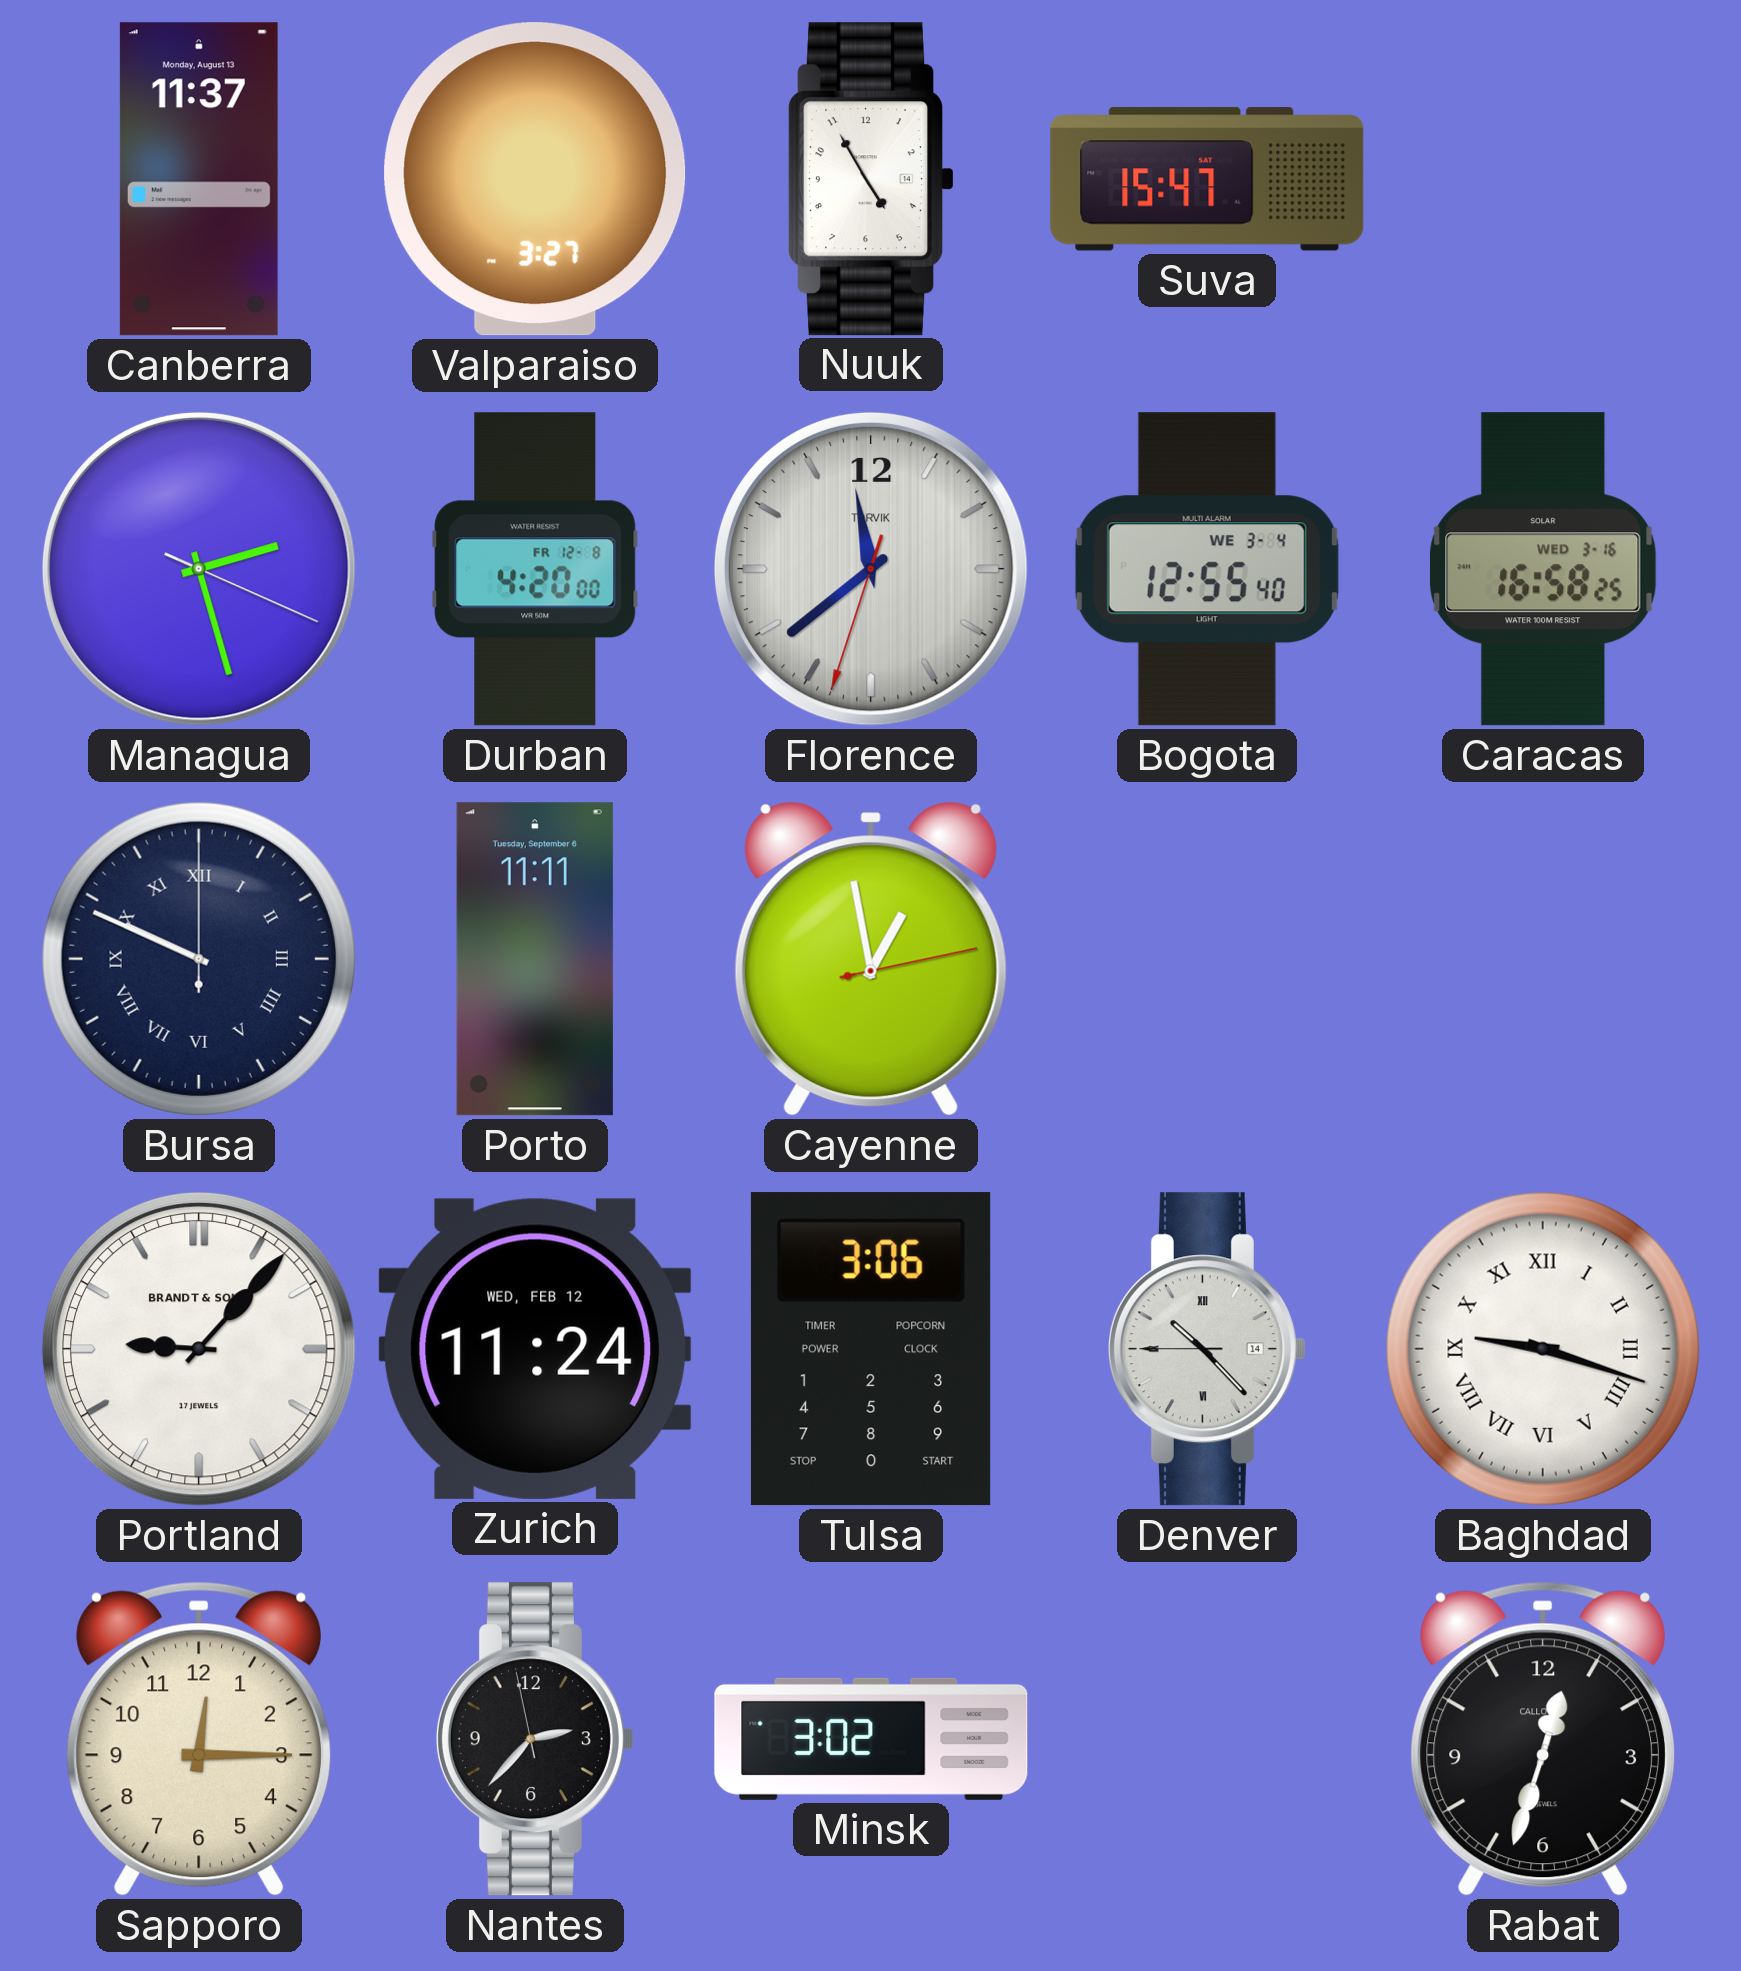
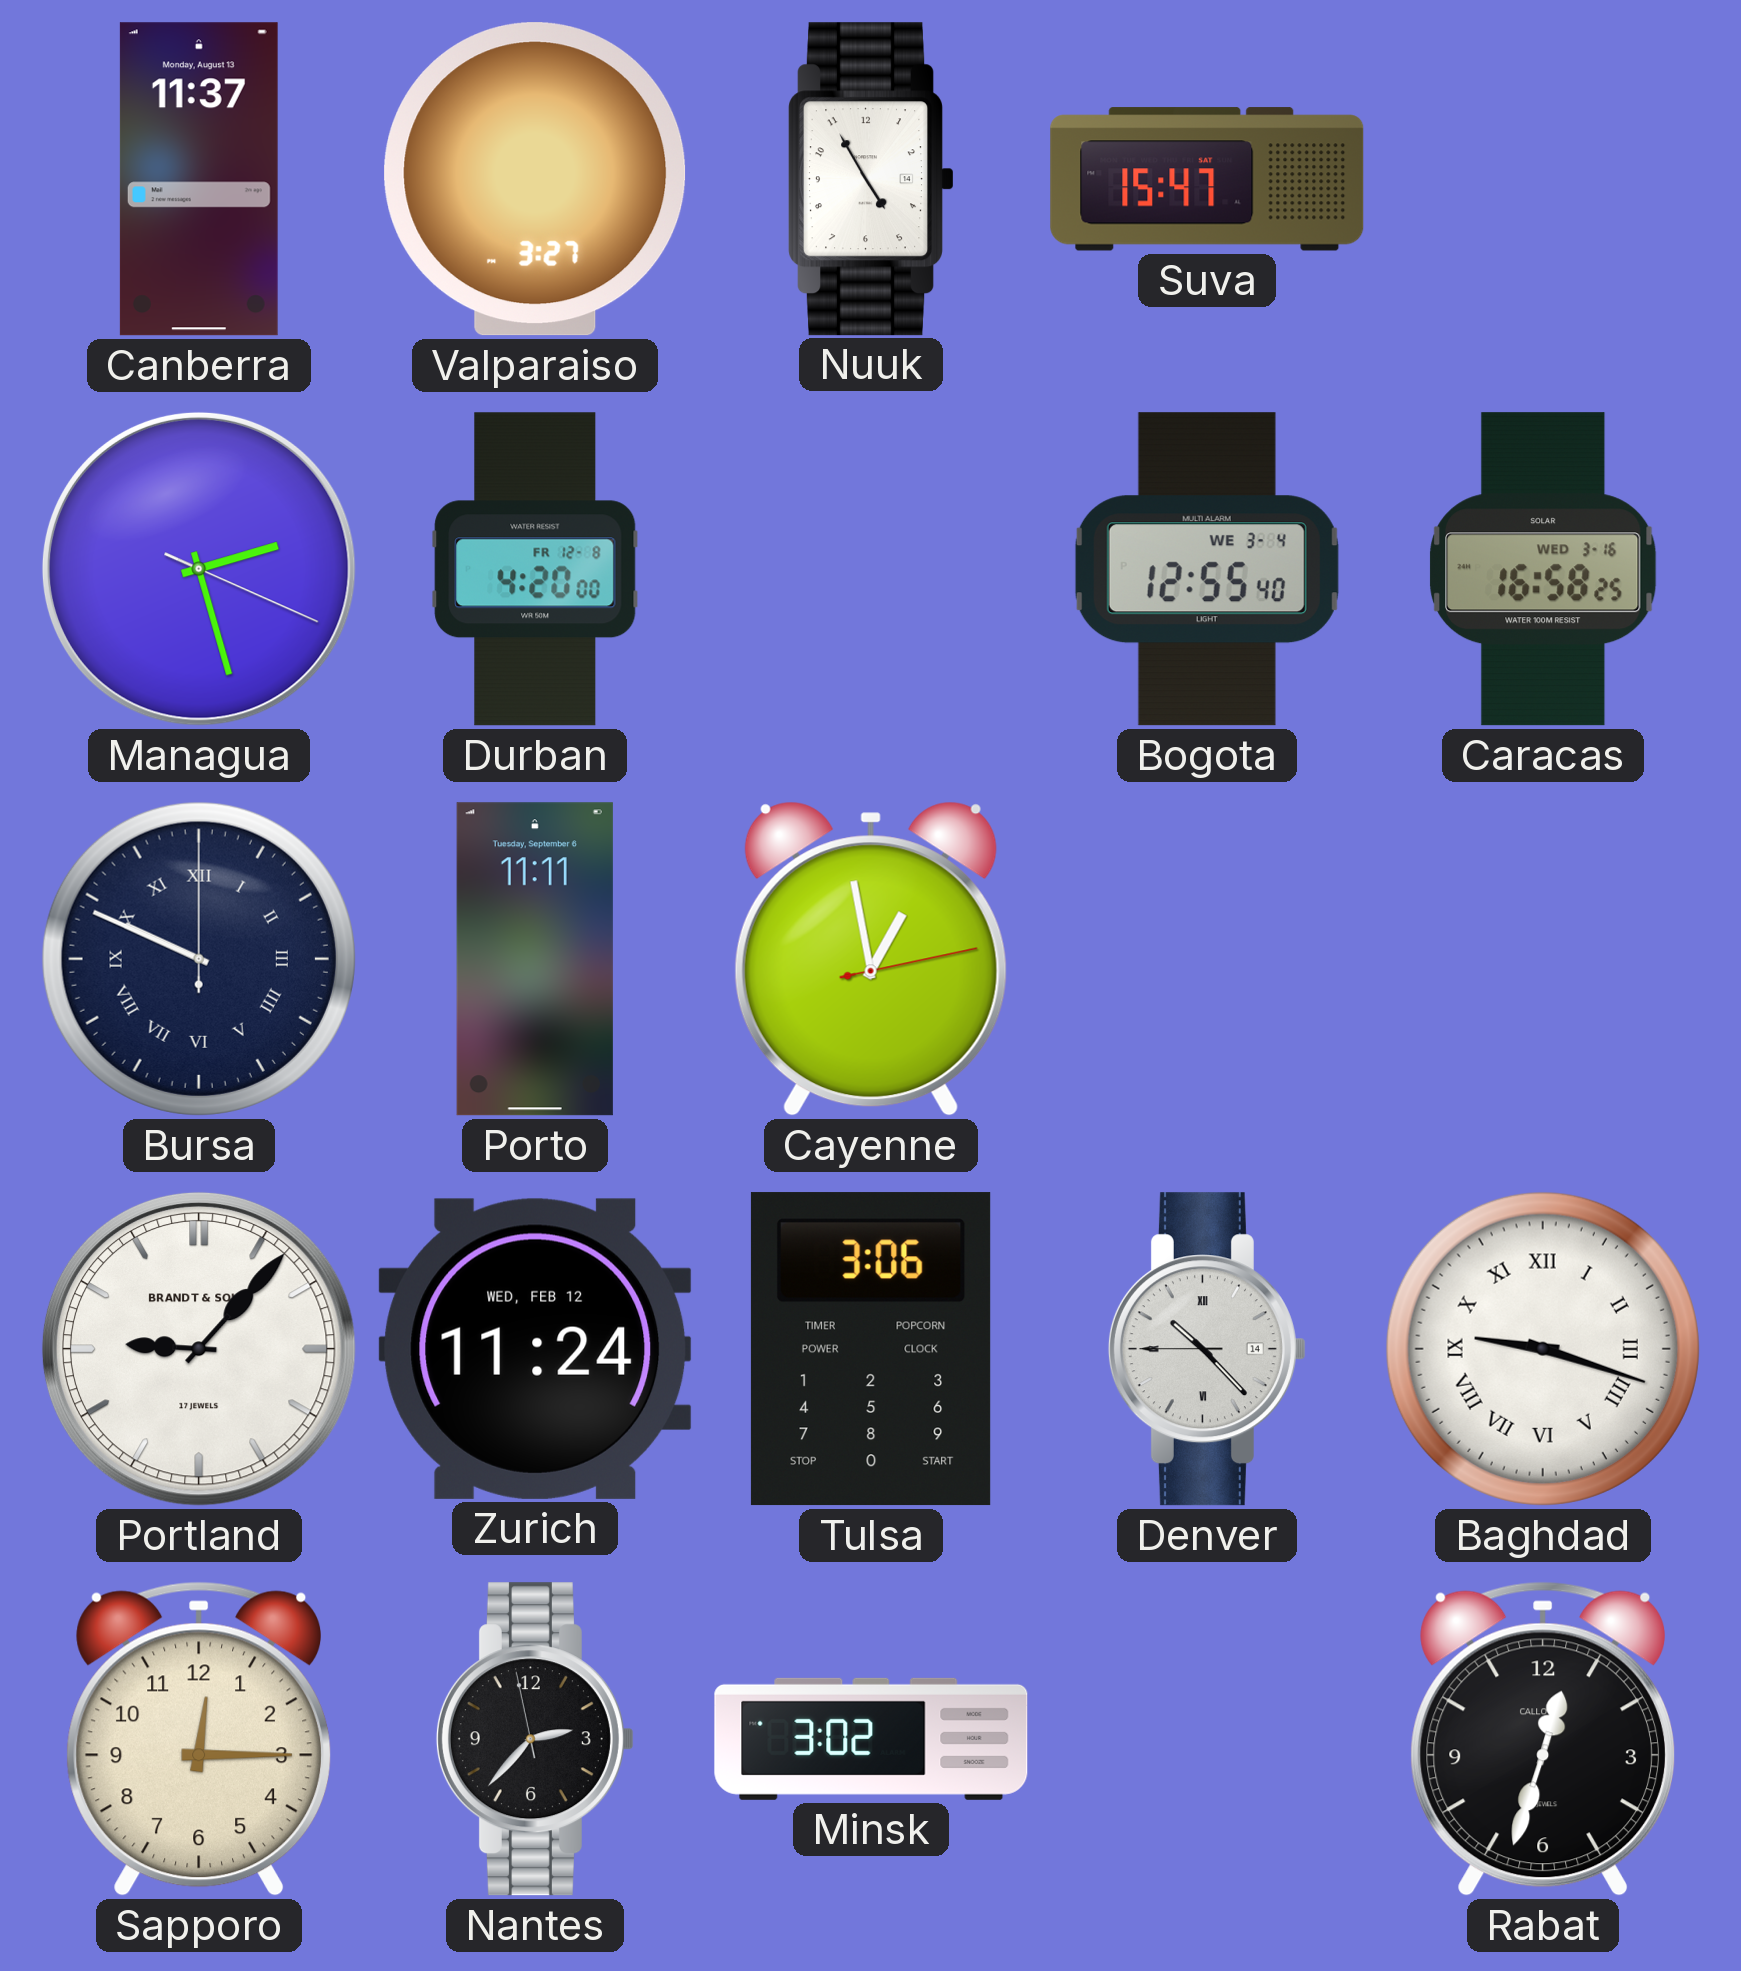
Florence: 11:38 -> none (871, 569)
